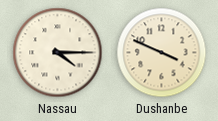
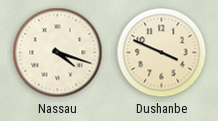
Nassau: 4:15 -> 4:18 (58, 53)
